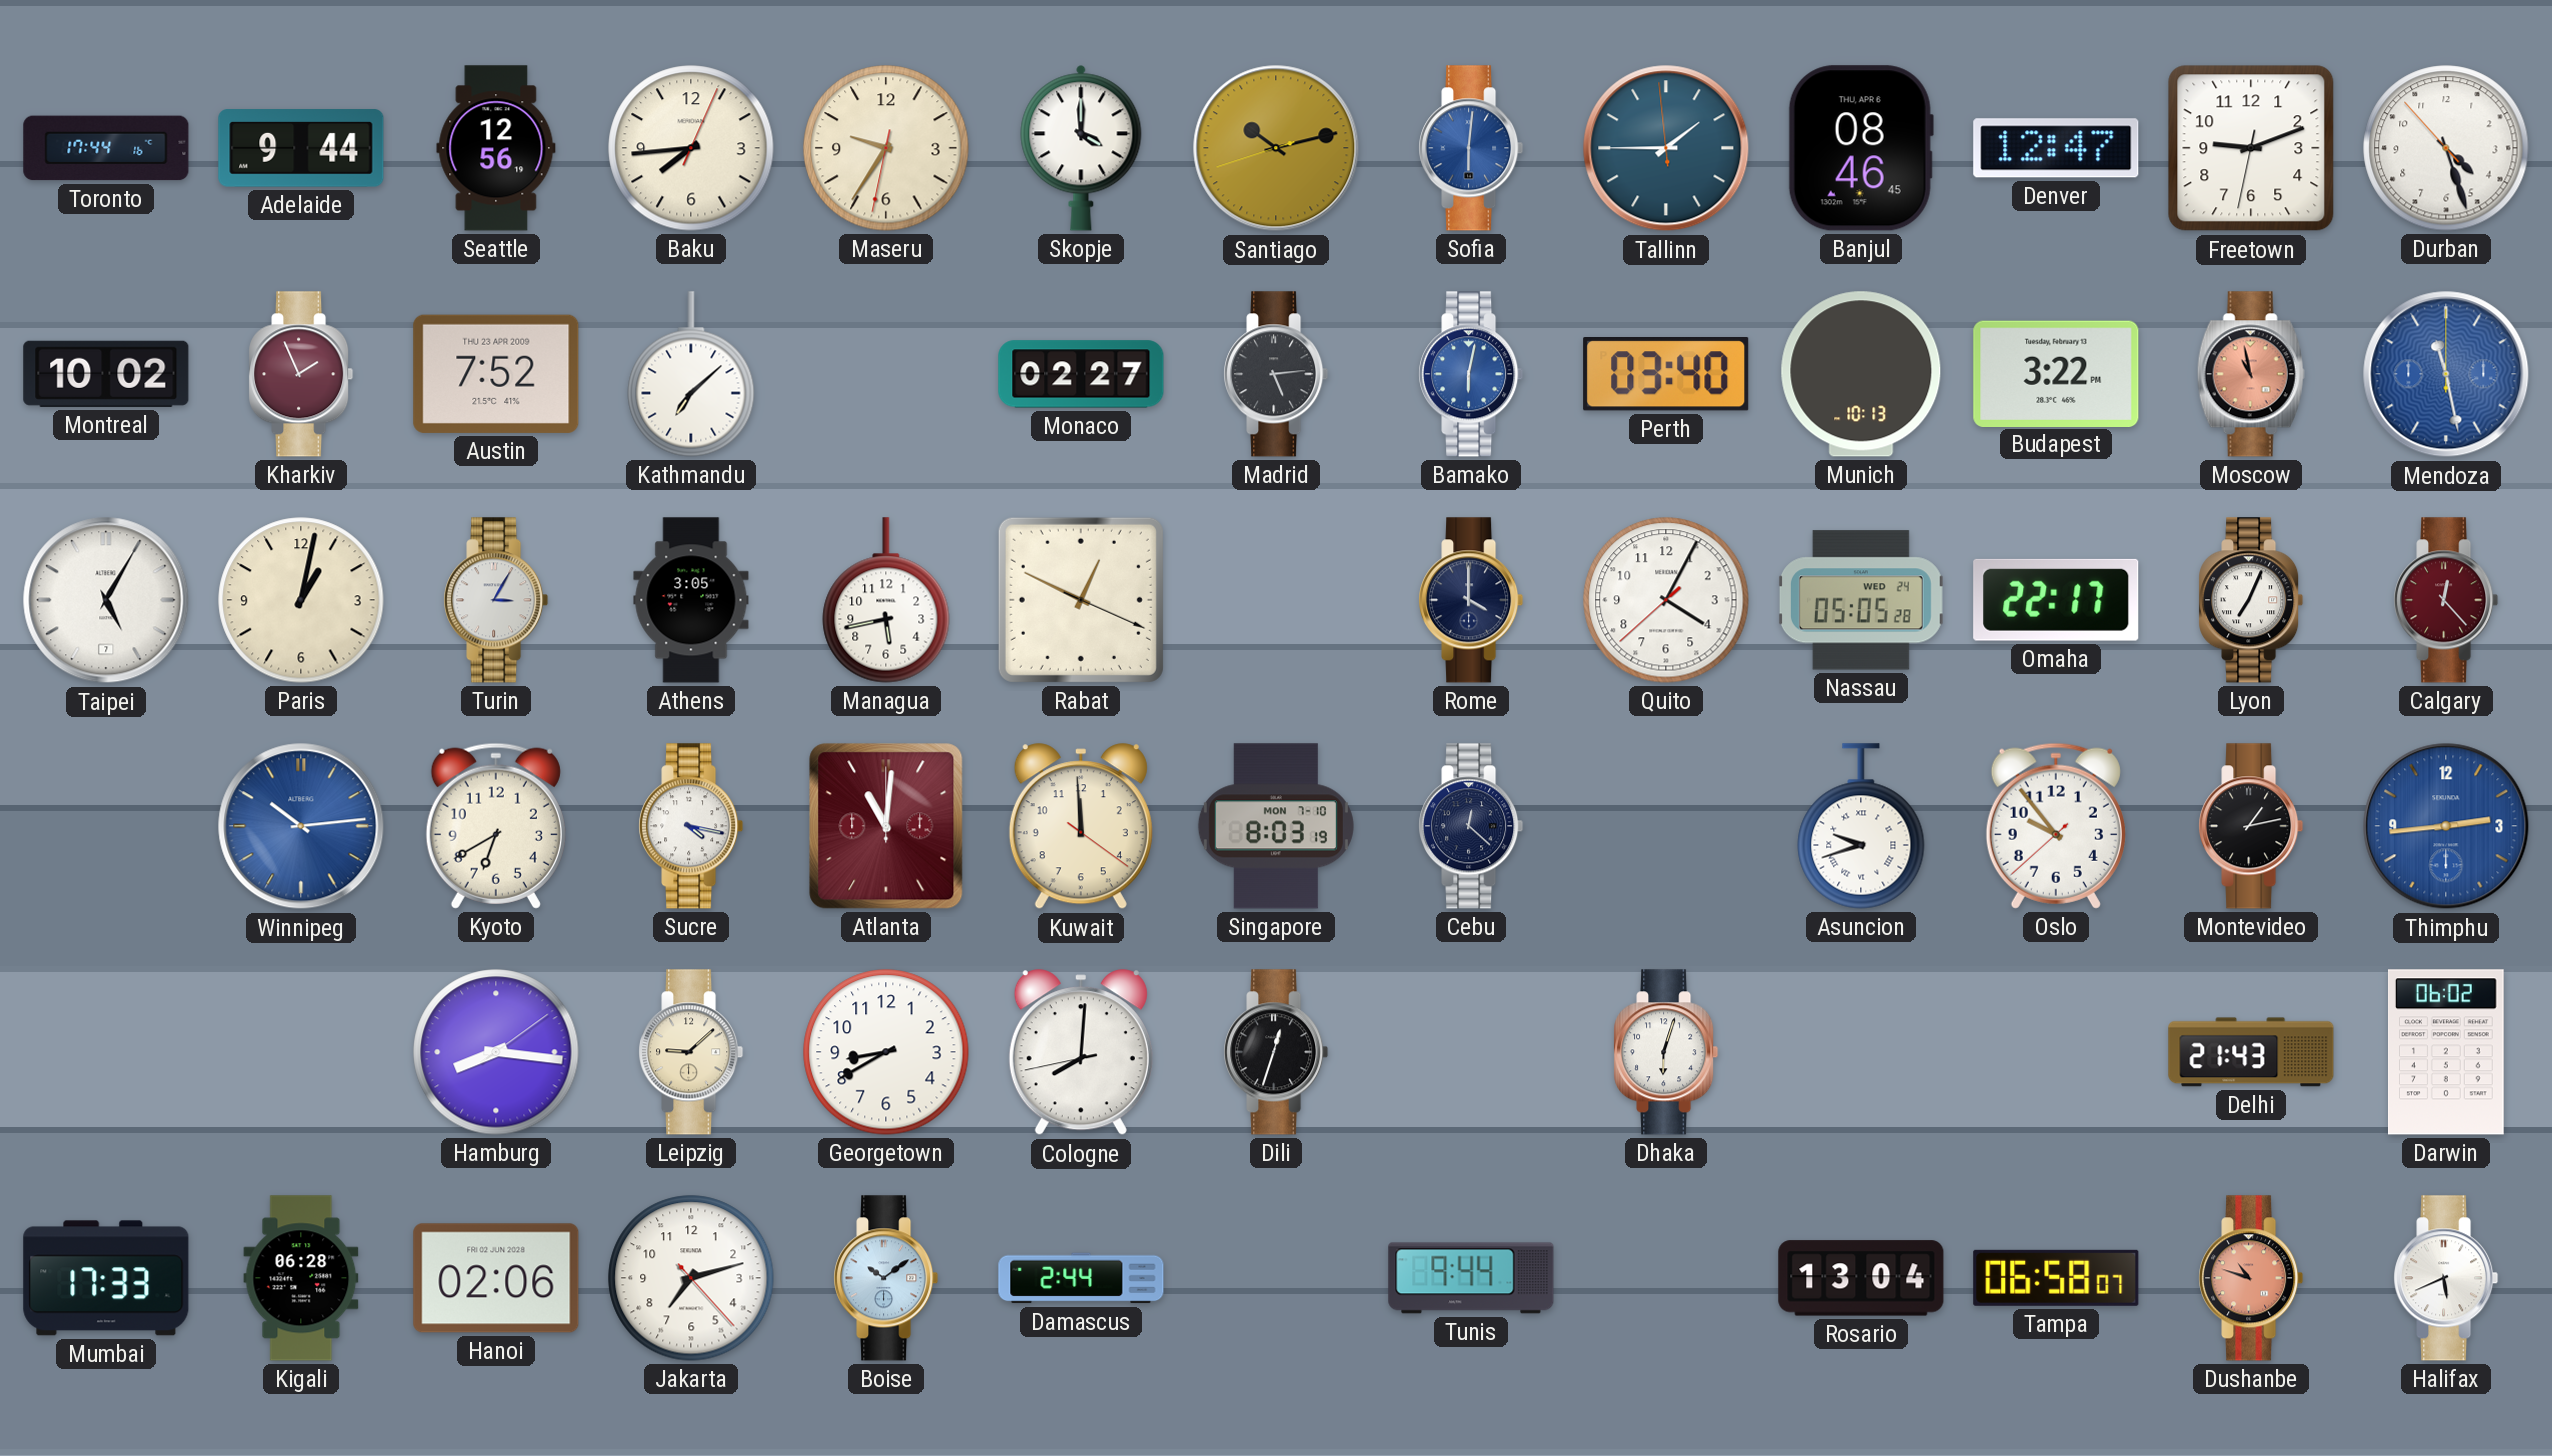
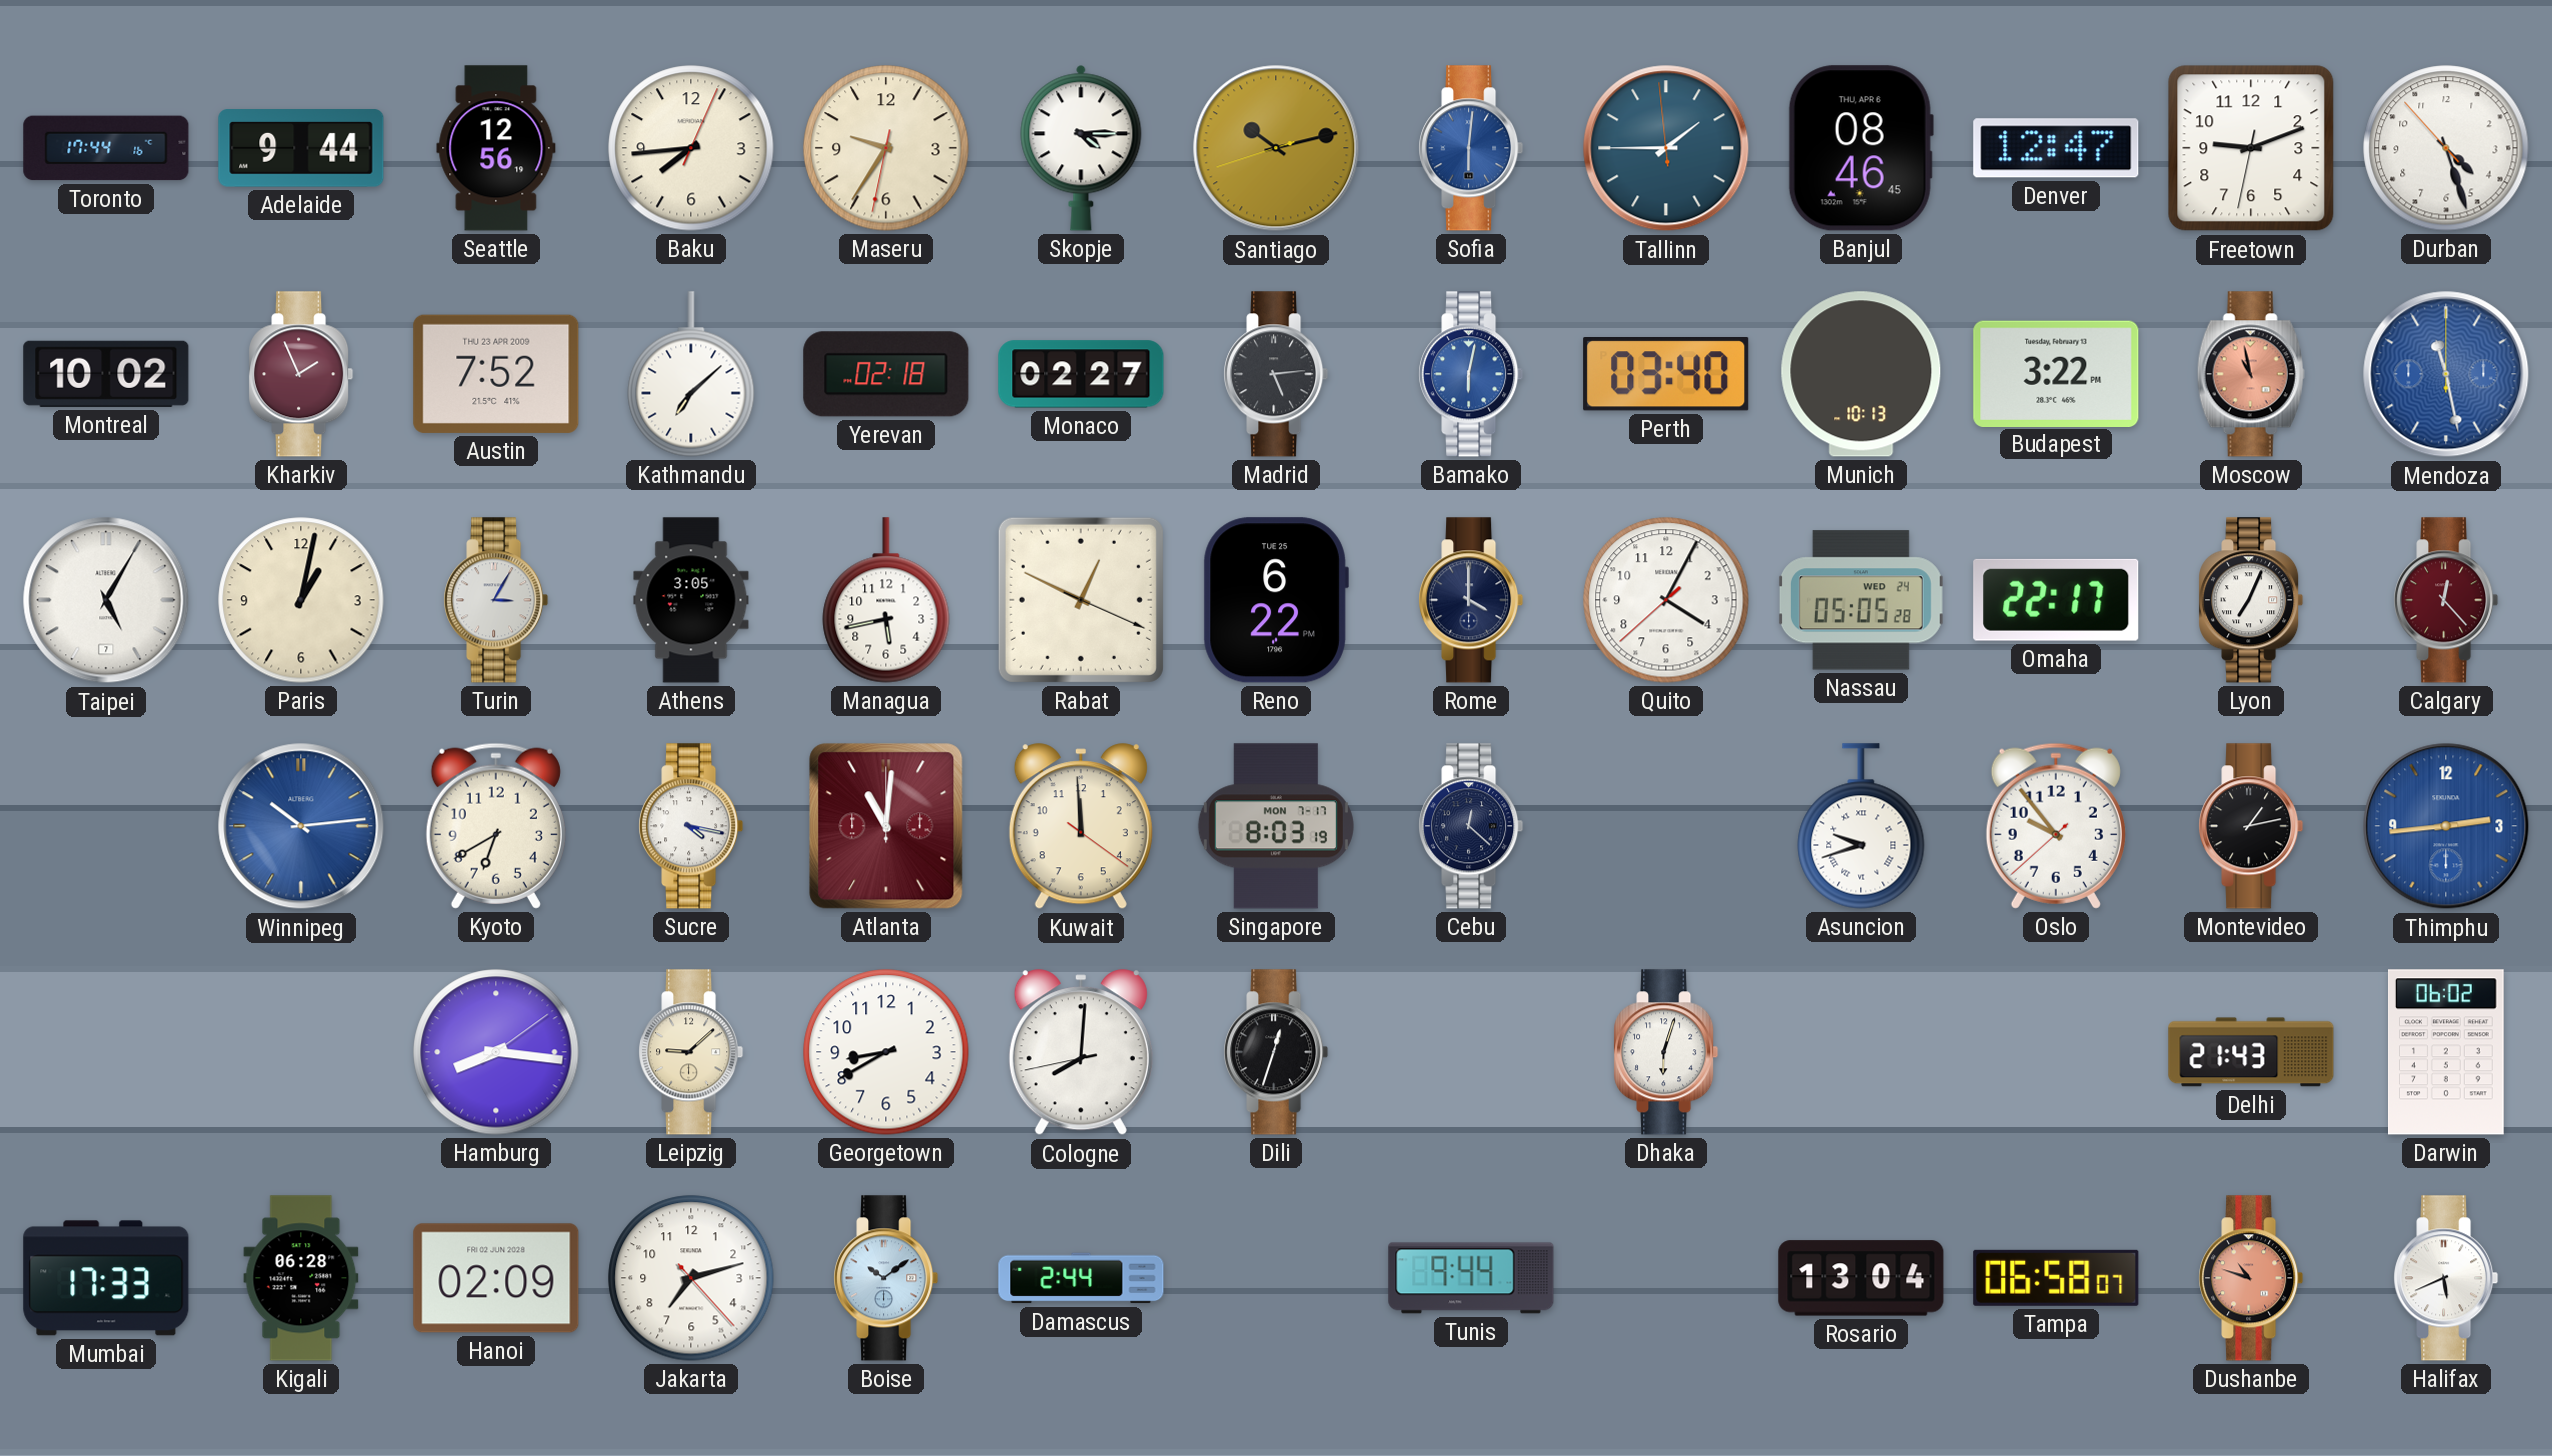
Skopje: 4:00 -> 4:15 (1081, 148)
Yerevan: none -> 02:18 (886, 374)
Reno: none -> 6:22 (1276, 600)
Singapore date: MON 7-10 -> MON 7-17 (1276, 826)
Hanoi: 02:06 -> 02:09 (496, 1278)
